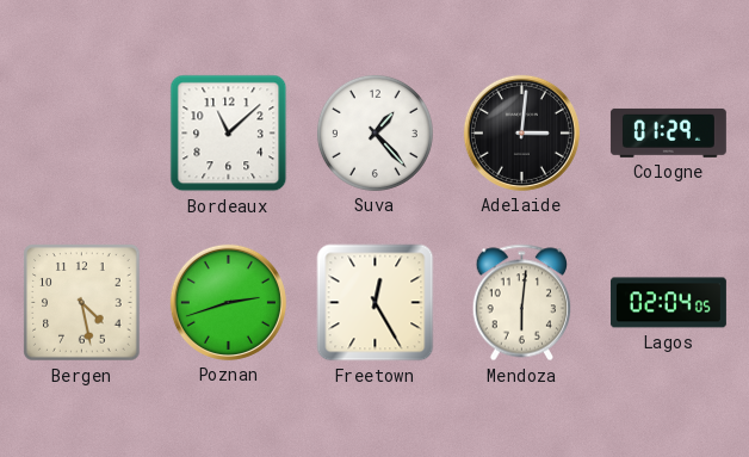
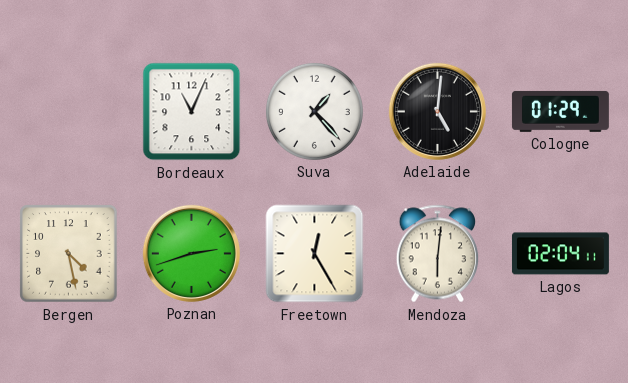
Bordeaux: 11:08 -> 11:04 (192, 112)
Adelaide: 3:01 -> 5:01 (437, 111)
Lagos: 02:04:05 -> 02:04:11 (560, 254)
